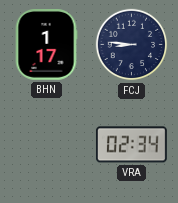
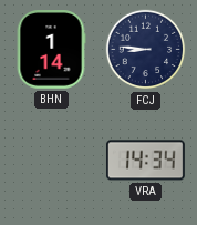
BHN: 1:17 -> 1:14 (51, 50)
VRA: 02:34 -> 14:34 (145, 161)
